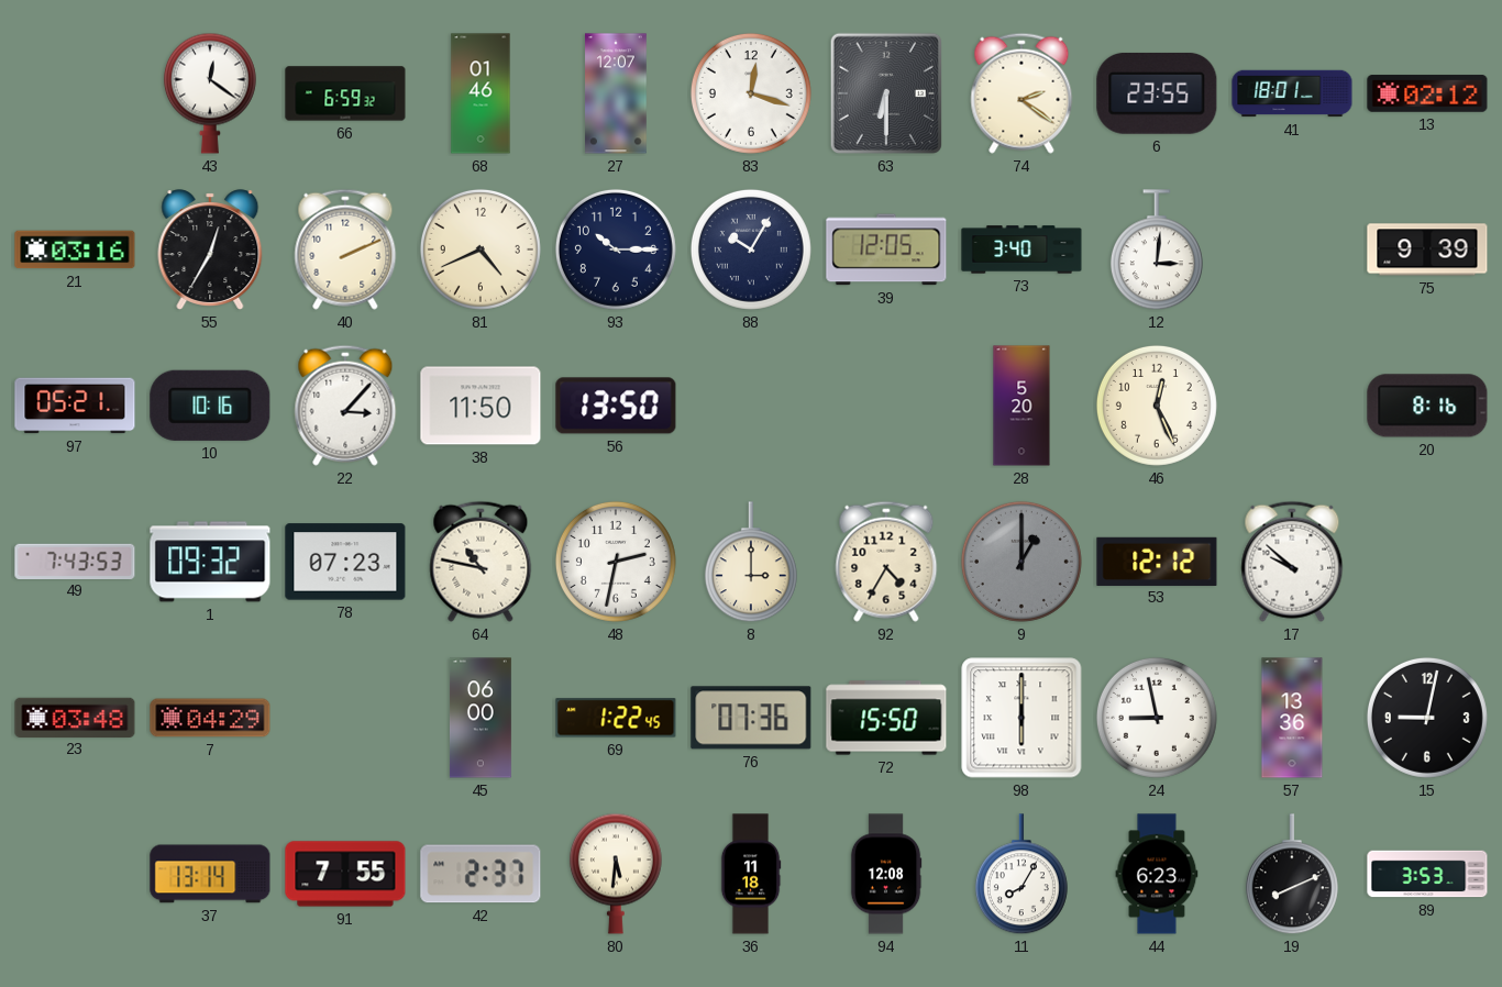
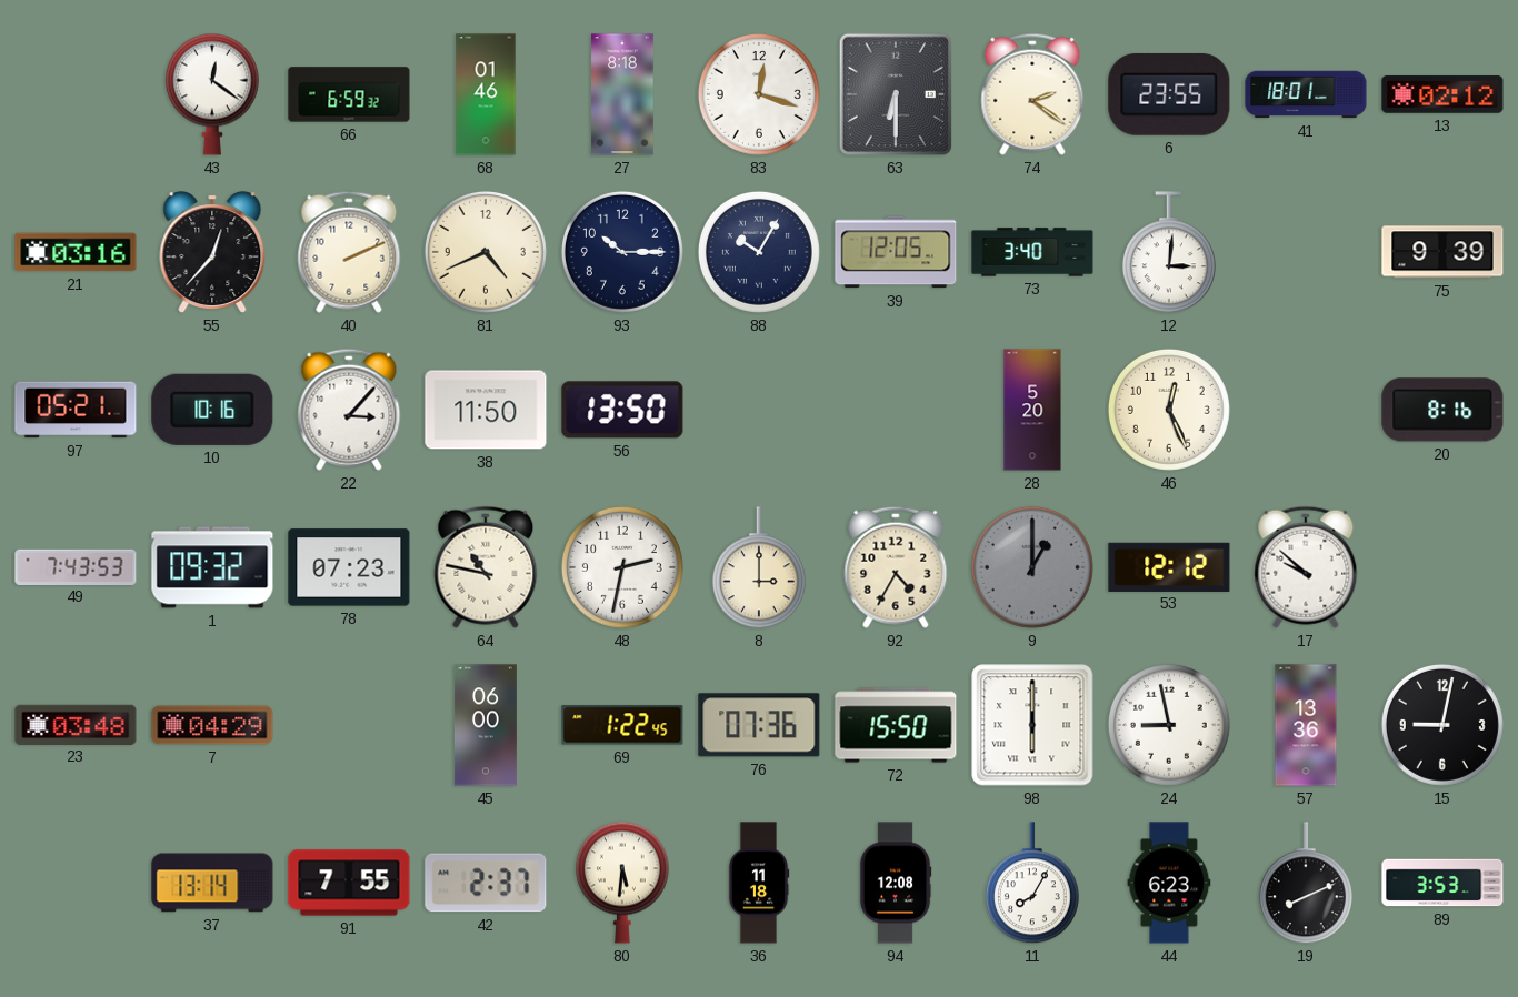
27: 12:07 -> 8:18 (622, 94)
55: 12:35 -> 12:37 (212, 252)
